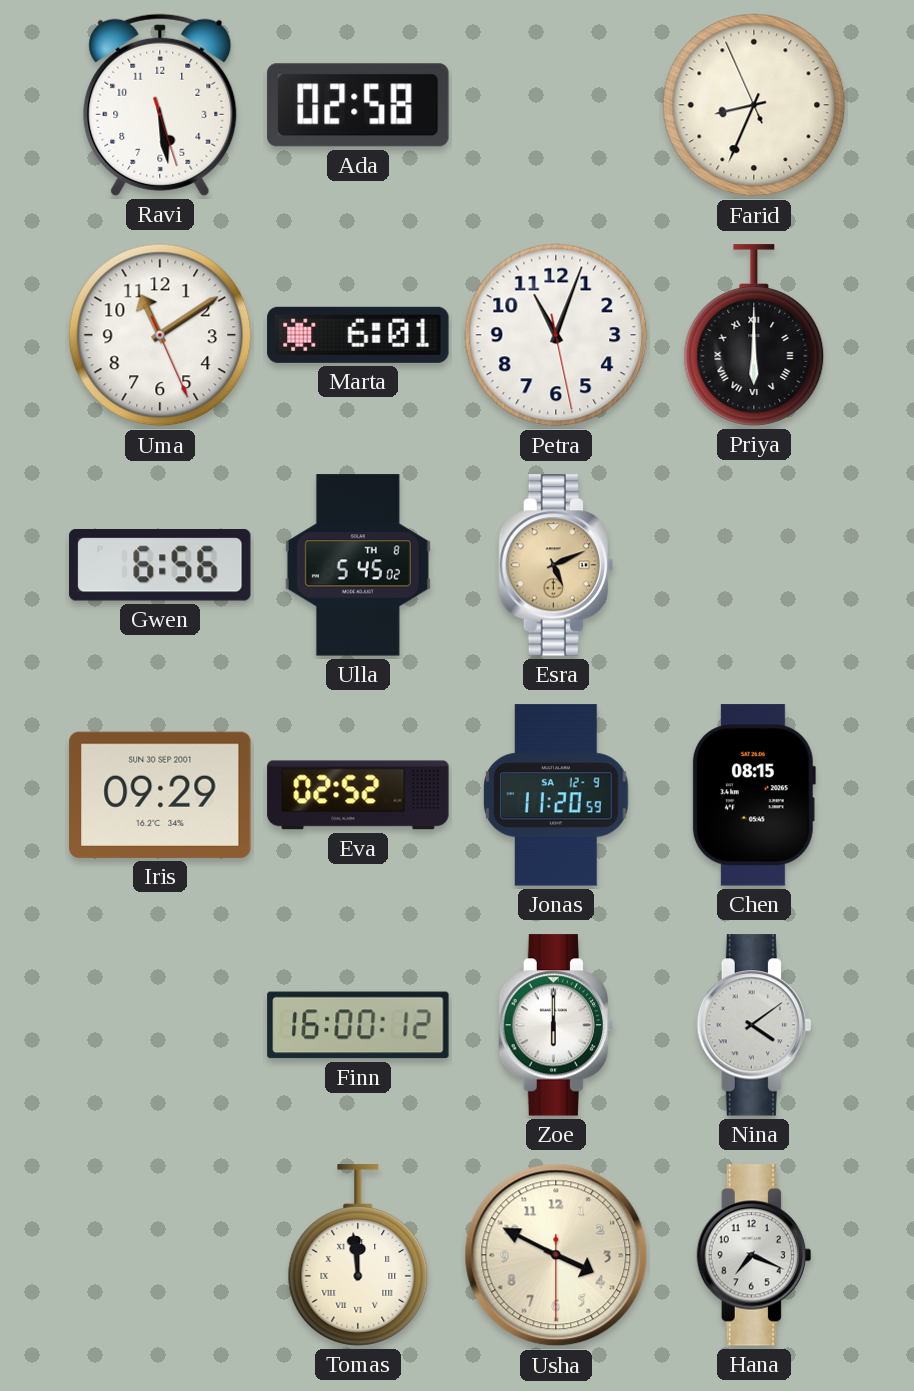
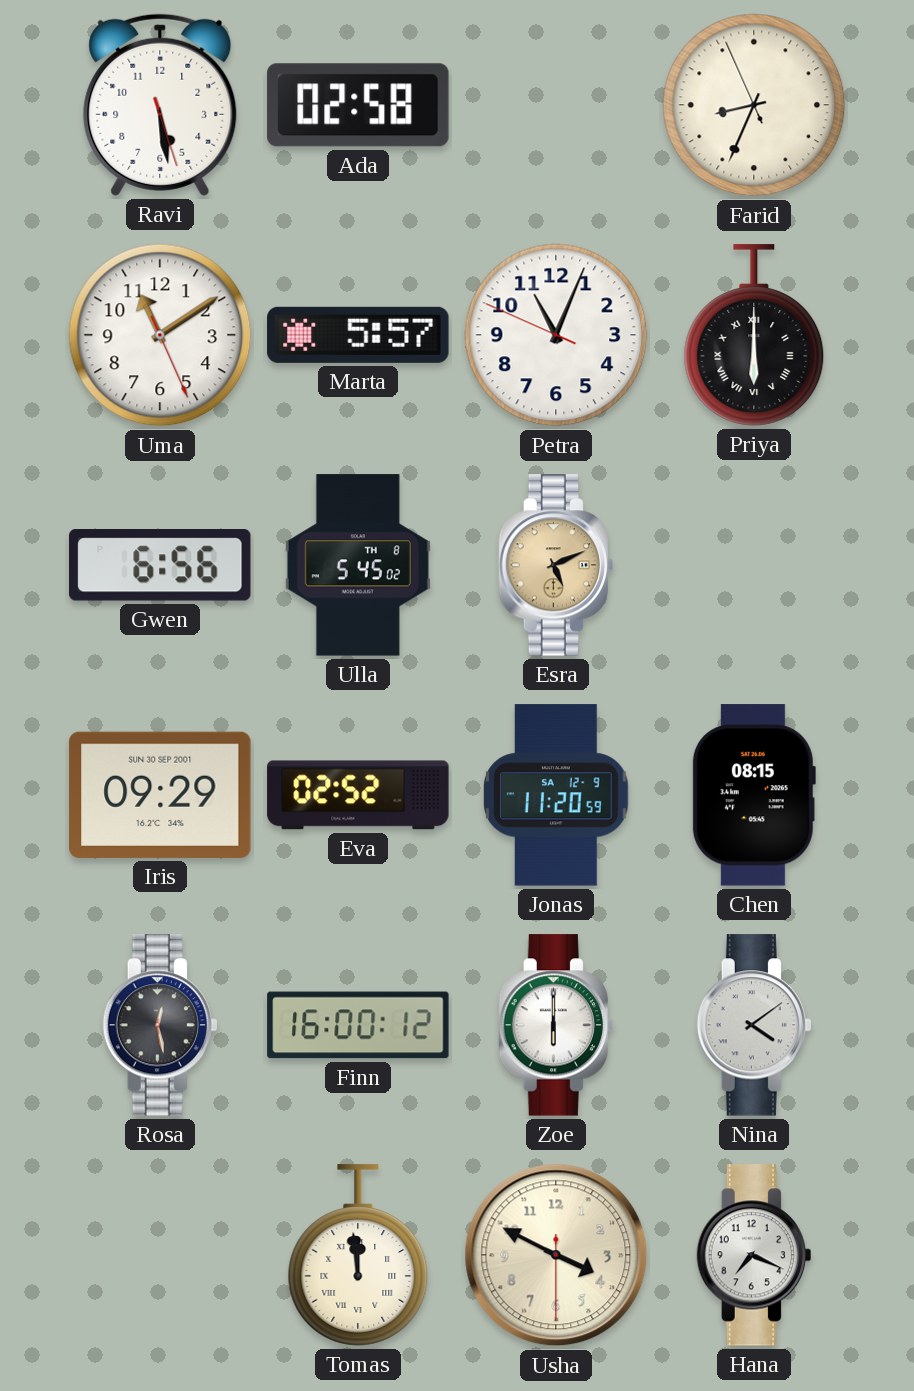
Marta: 6:01 -> 5:57 (358, 335)
Petra: 11:03:28 -> 11:03:49 (556, 335)
Rosa: none -> 12:28 (159, 1025)
